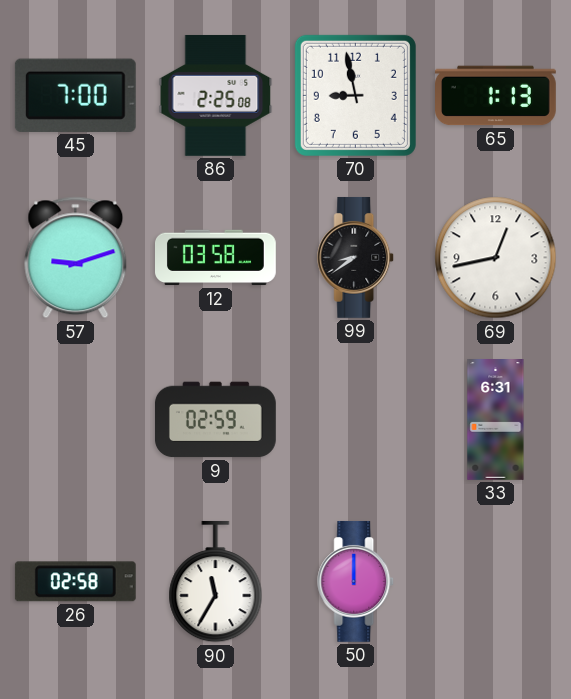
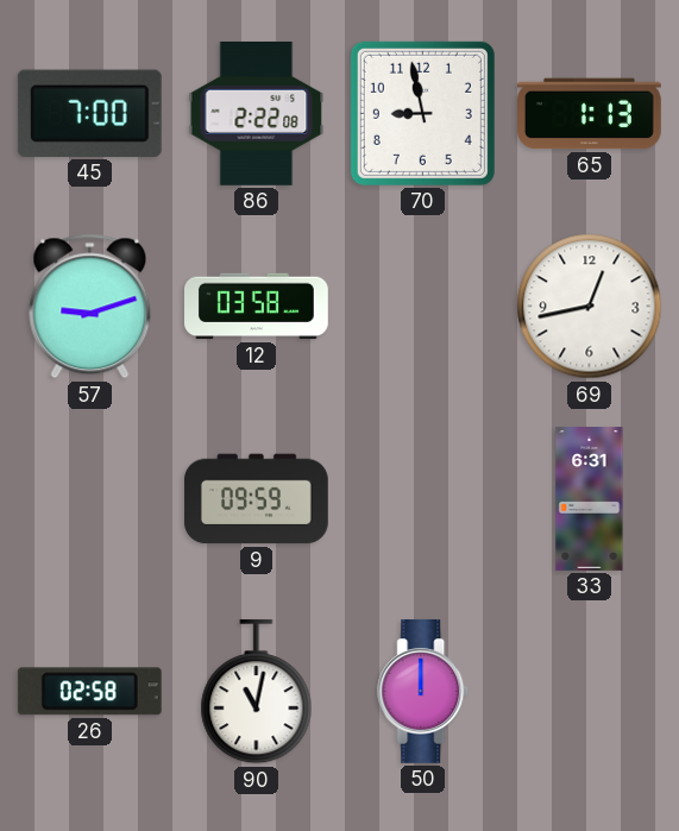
86: 2:25 -> 2:22 (257, 113)
99: 8:39 -> none (356, 258)
9: 02:59 -> 09:59 (256, 499)
90: 11:35 -> 11:02 (257, 692)
